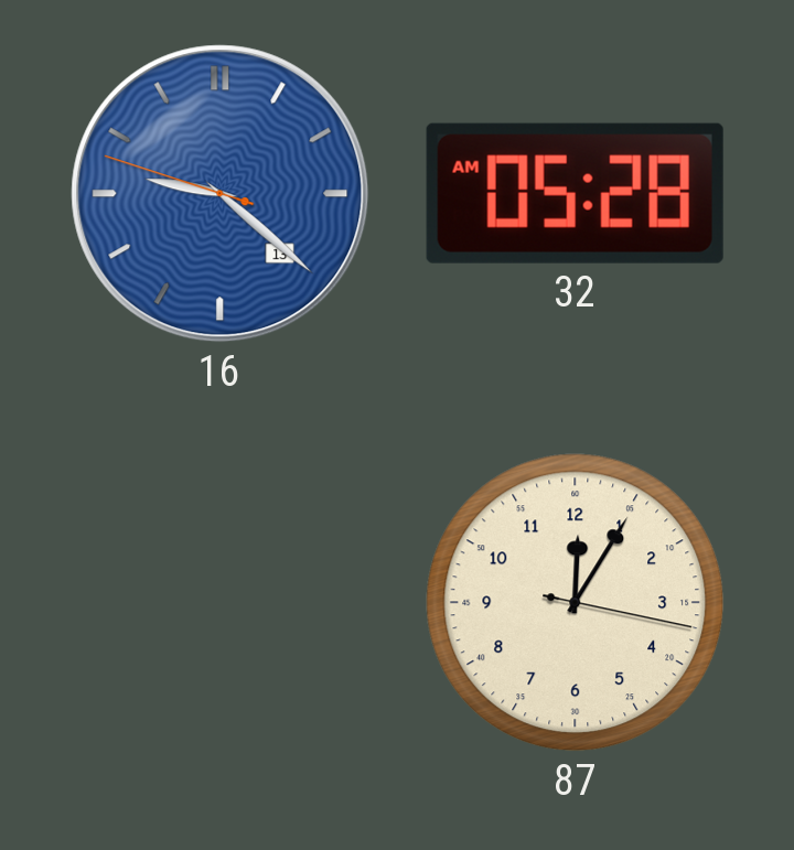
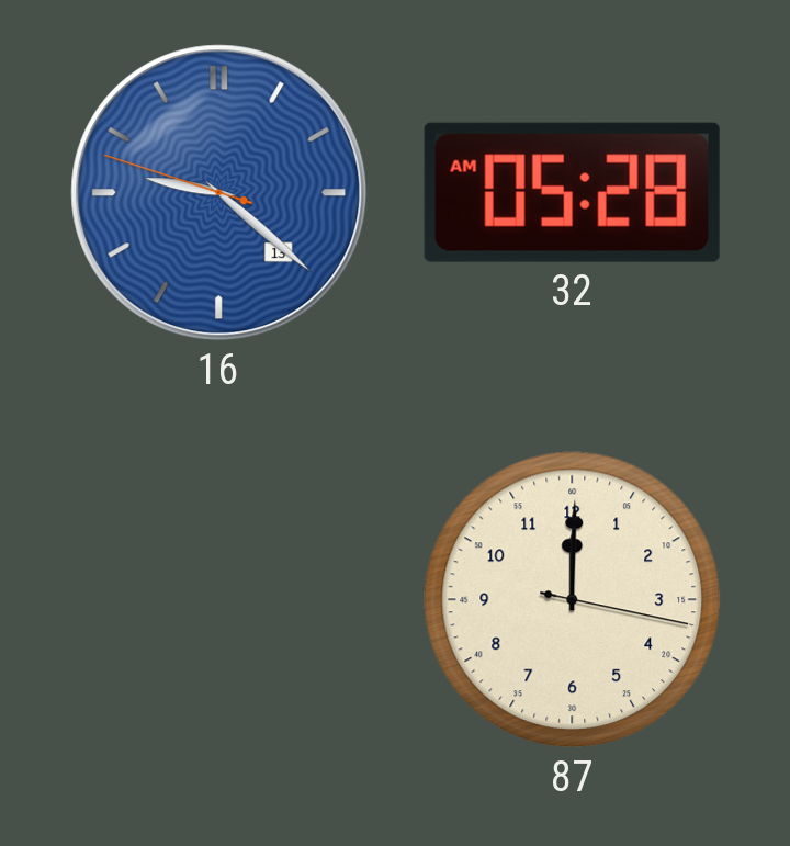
87: 12:05 -> 12:00 (573, 600)
